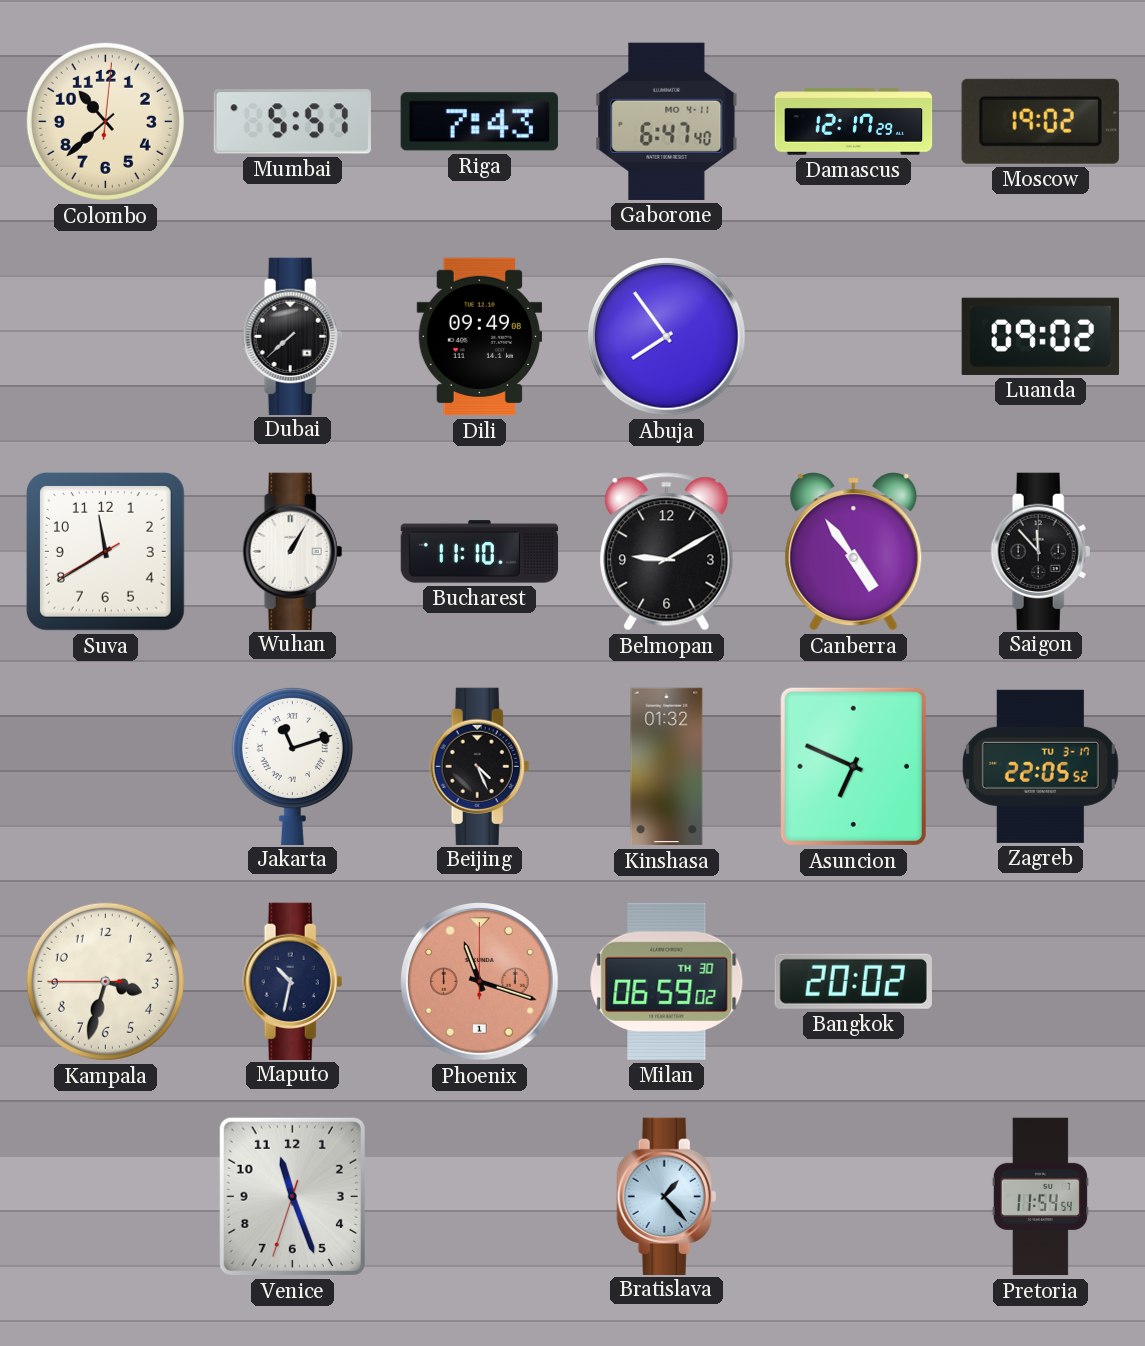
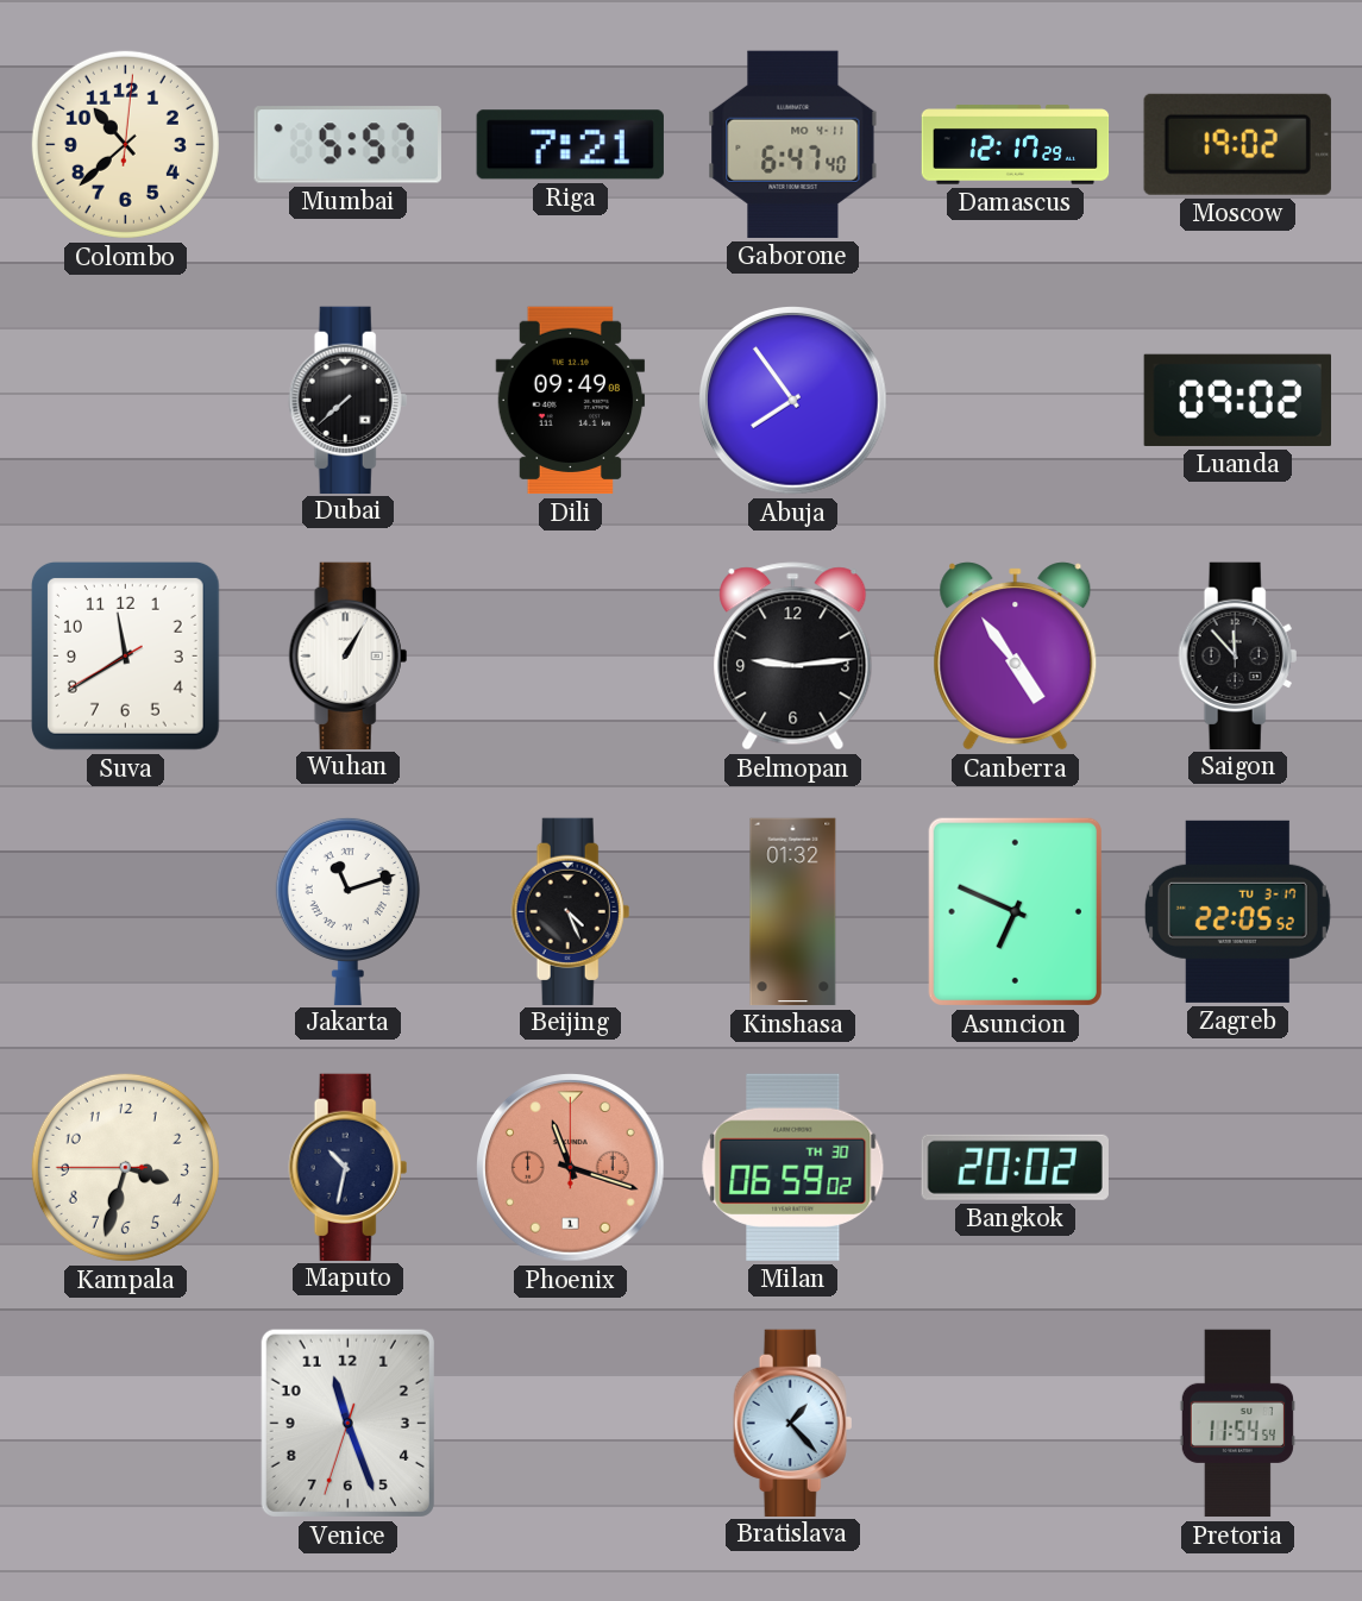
Riga: 7:43 -> 7:21 (570, 145)
Bucharest: 11:10 -> none (480, 552)
Belmopan: 9:10 -> 9:14 (793, 657)
